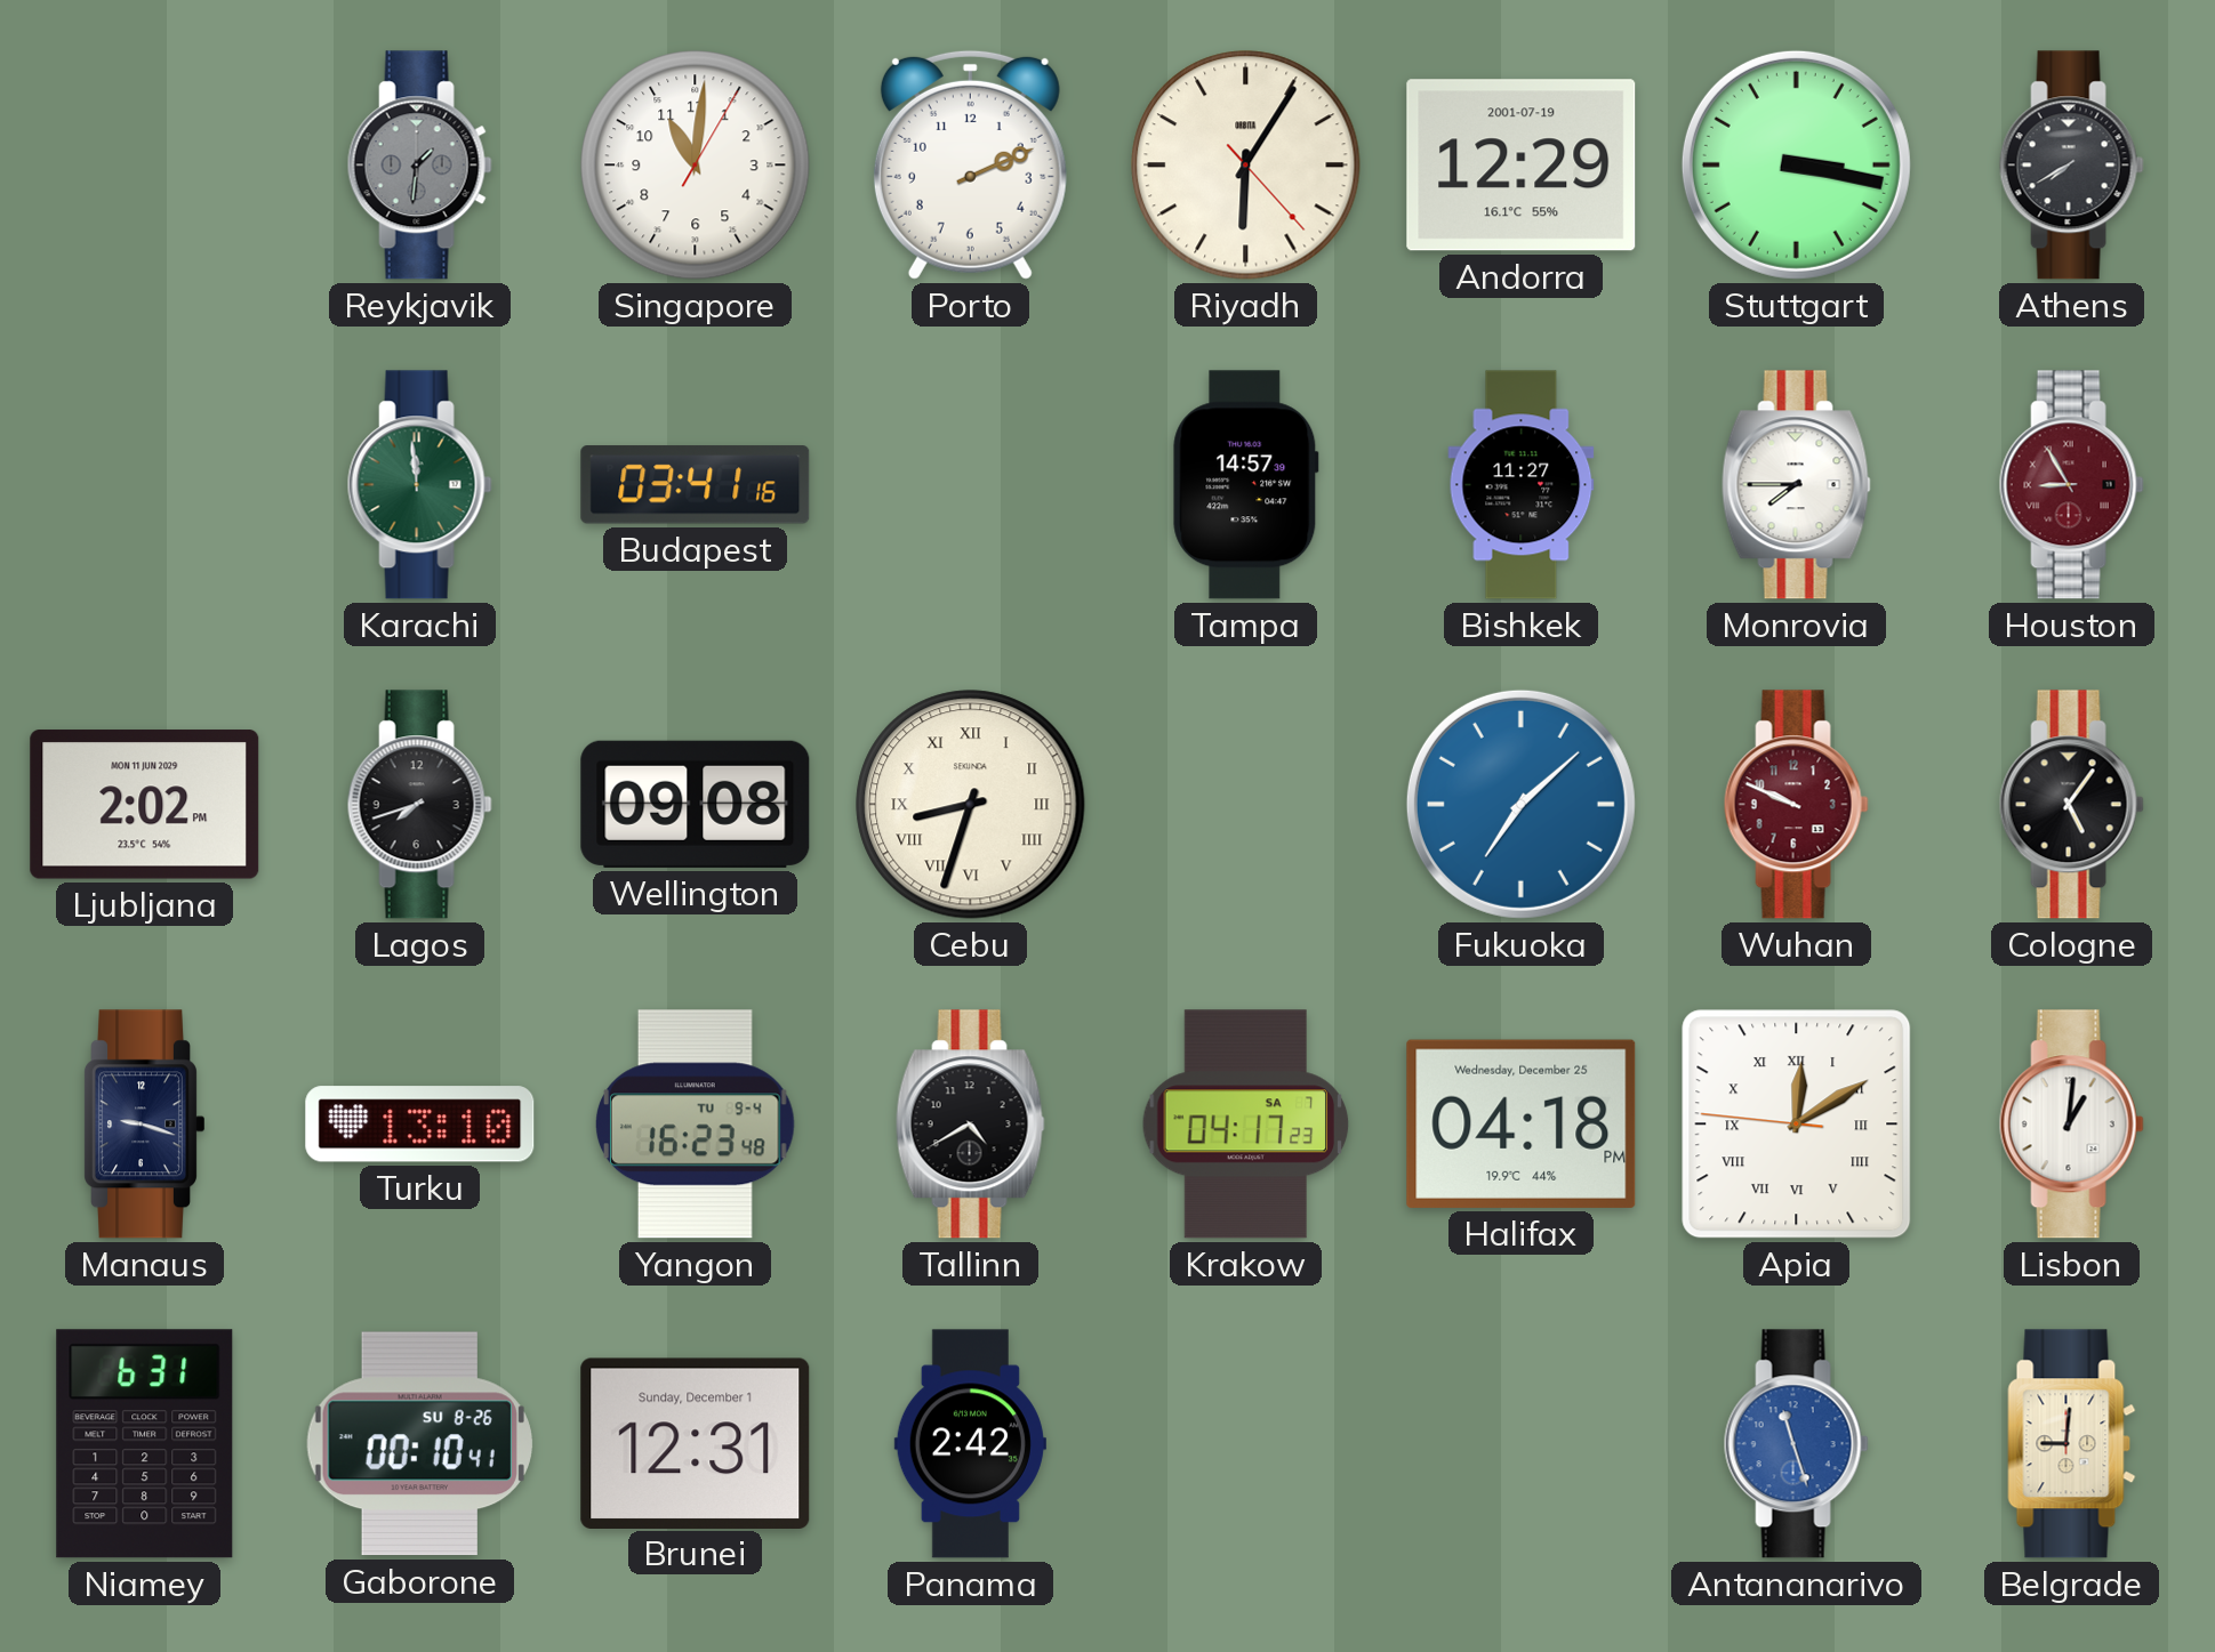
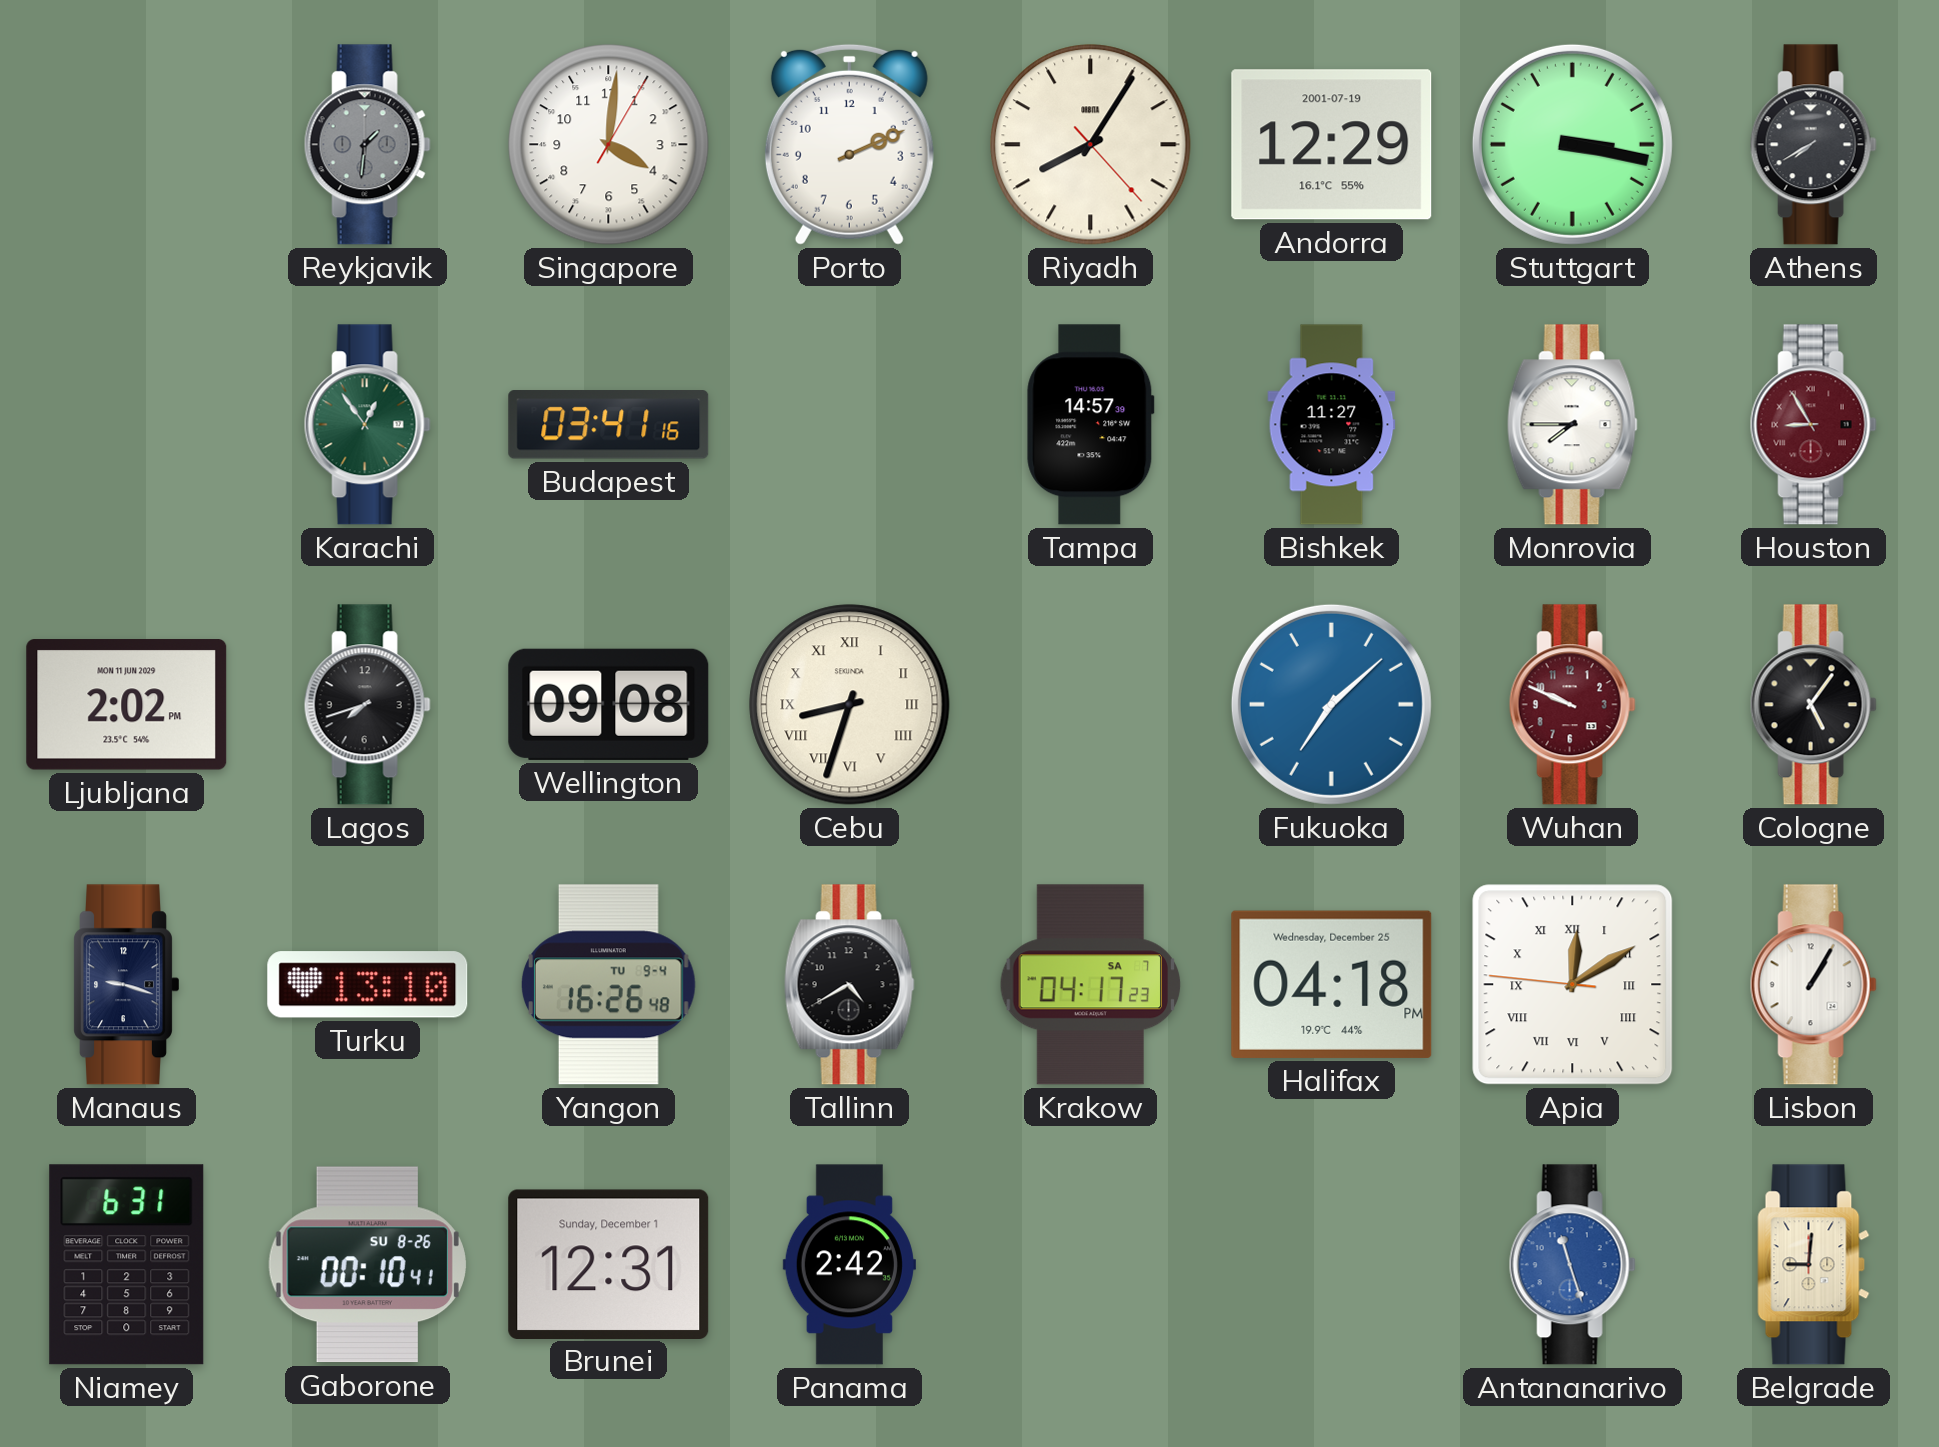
Singapore: 11:01 -> 4:01 (609, 145)
Riyadh: 6:05 -> 8:05 (1091, 145)
Karachi: 11:59 -> 12:54 (367, 425)
Yangon: 16:23 -> 16:26 (608, 985)
Lisbon: 1:01 -> 1:05 (1813, 985)
